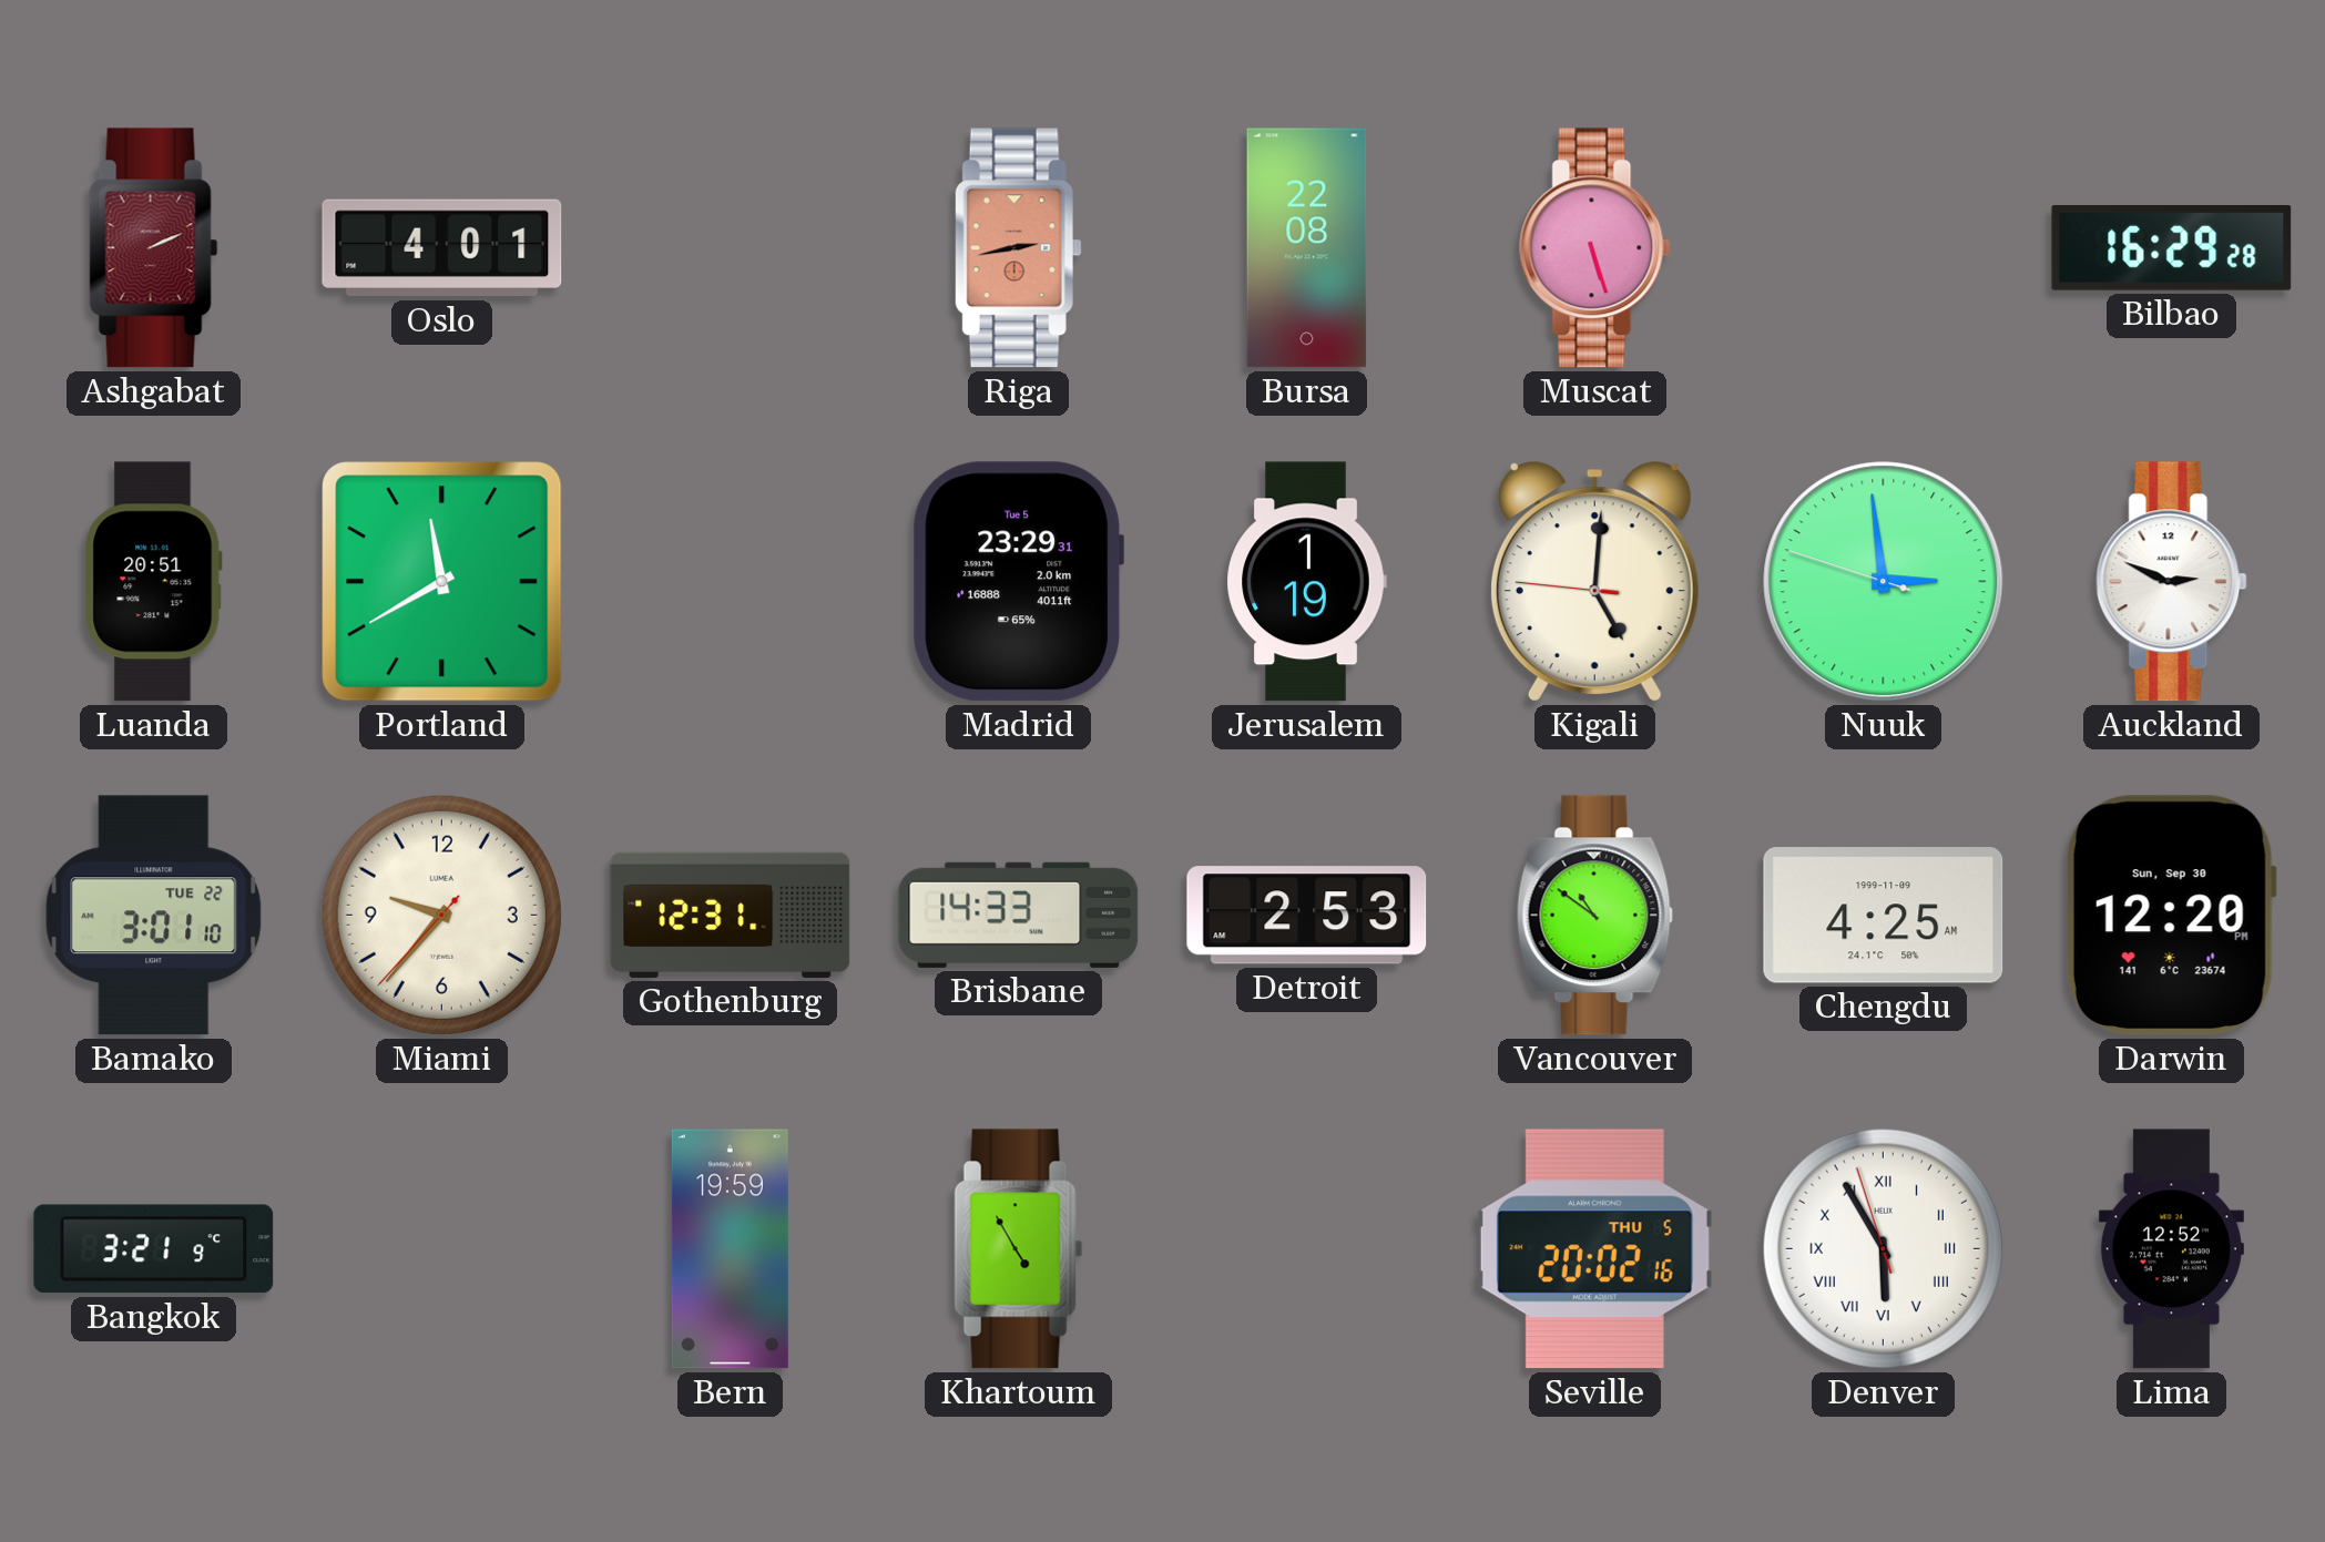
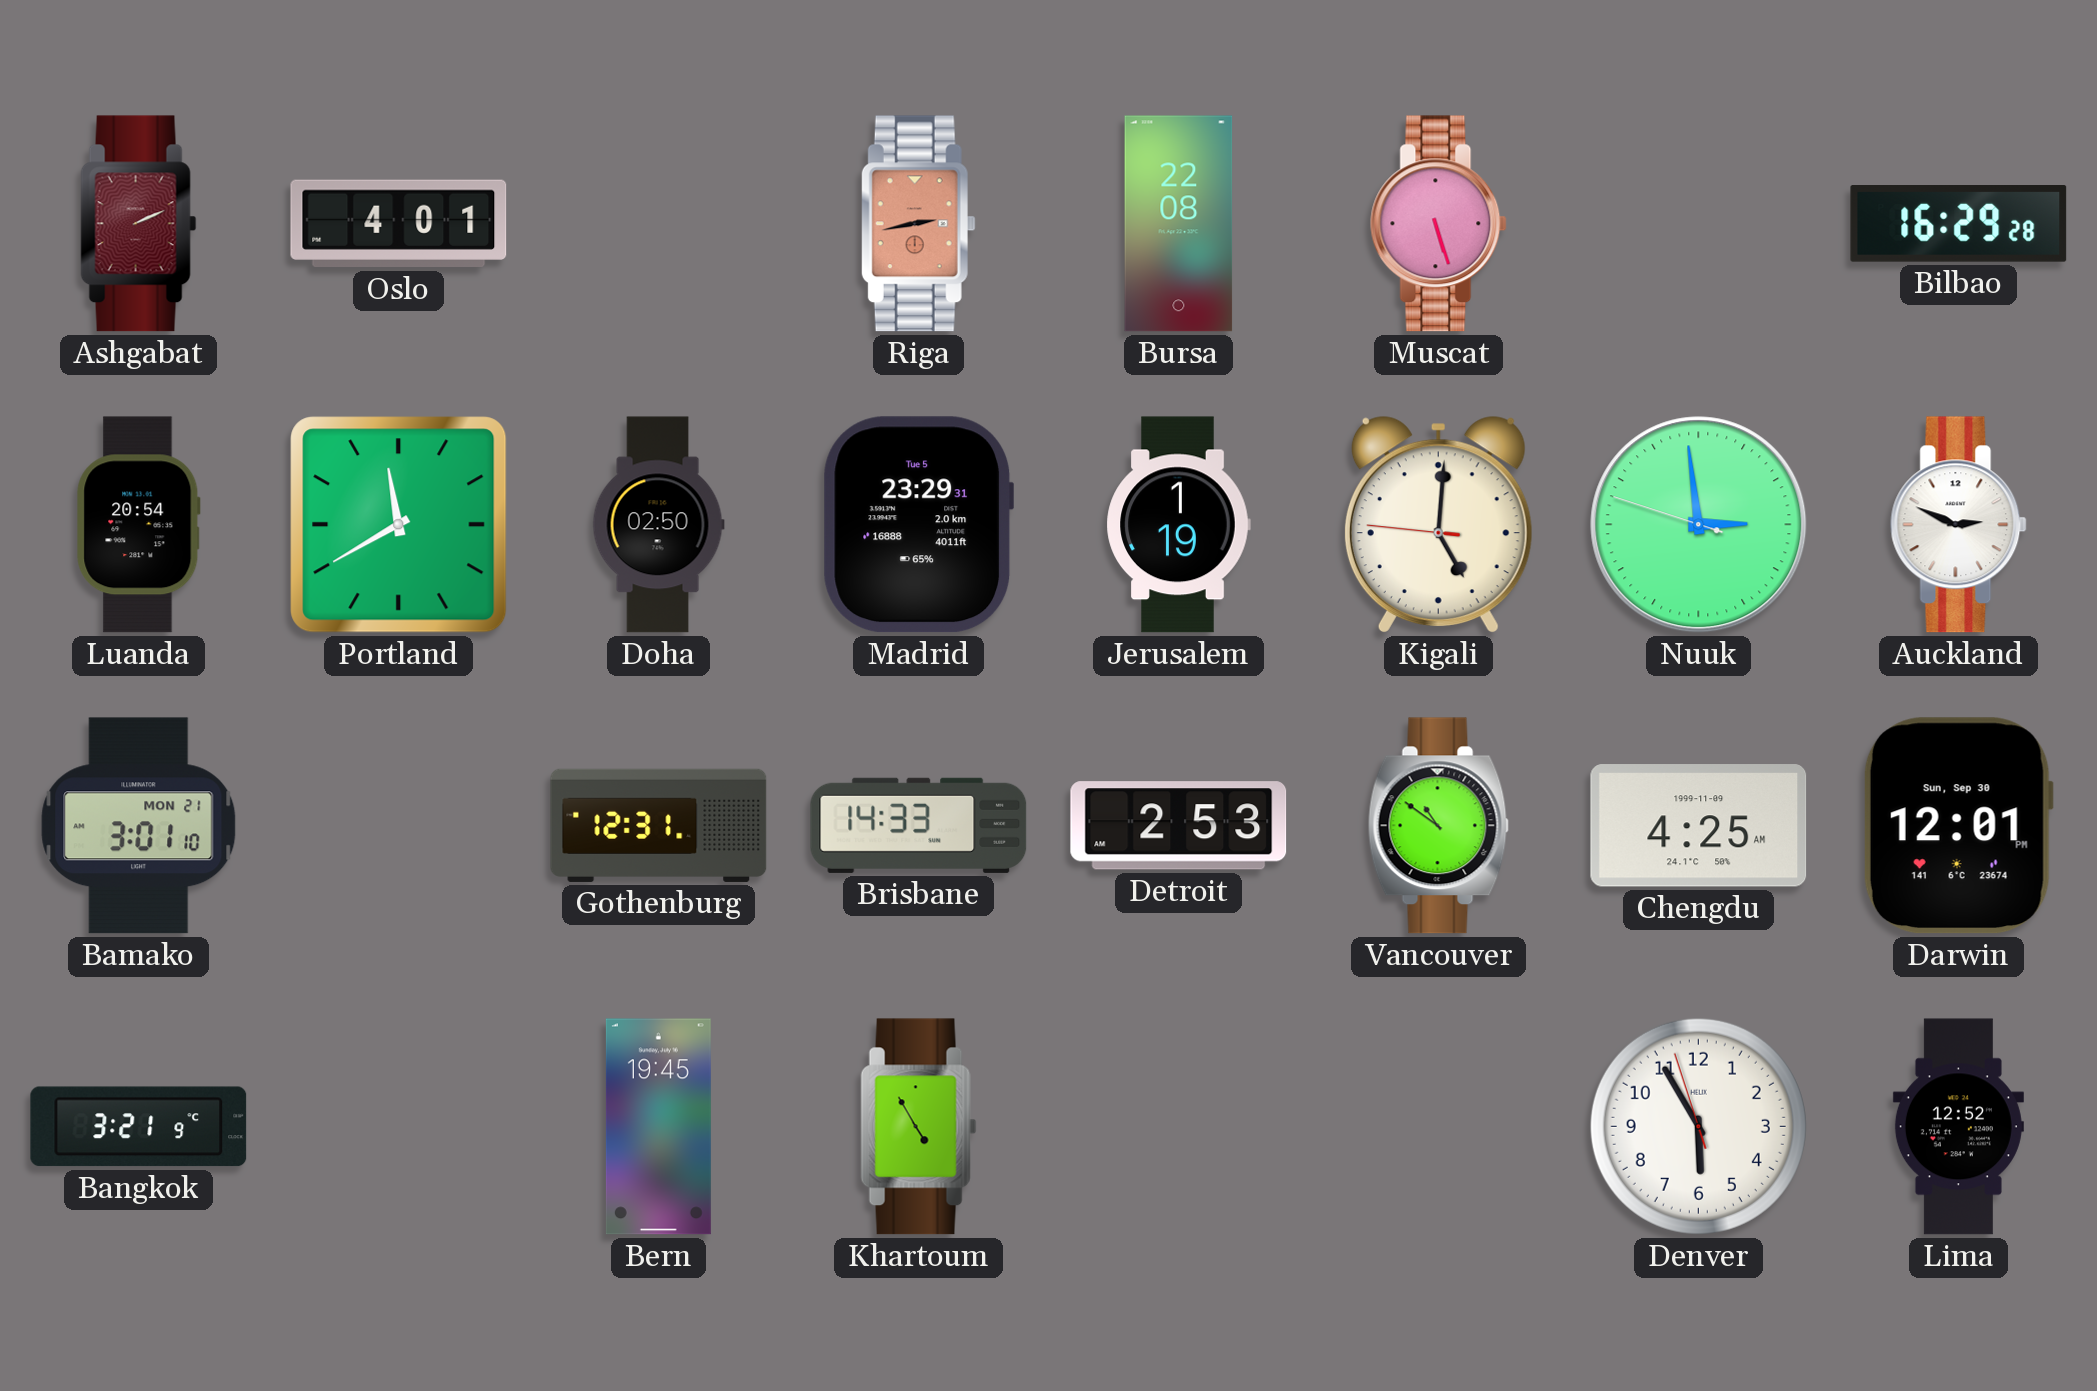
Luanda: 20:51 -> 20:54 (139, 525)
Doha: none -> 02:50 (658, 525)
Bamako date: TUE 22 -> MON 21 (139, 826)
Miami: 9:36 -> none (441, 915)
Darwin: 12:20 -> 12:01 (1958, 826)
Bern: 19:59 -> 19:45 (658, 1127)
Seville: 20:02 -> none (1594, 1249)
Denver numerals: Roman -> Arabic (1698, 1126)
